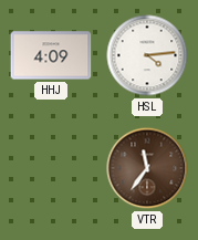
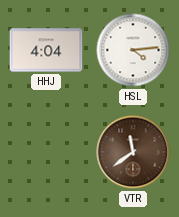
HHJ: 4:09 -> 4:04 (46, 50)
VTR: 11:36 -> 11:39 (133, 152)
